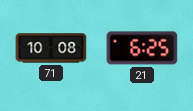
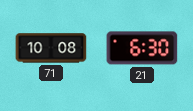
21: 6:25 -> 6:30 (142, 48)
